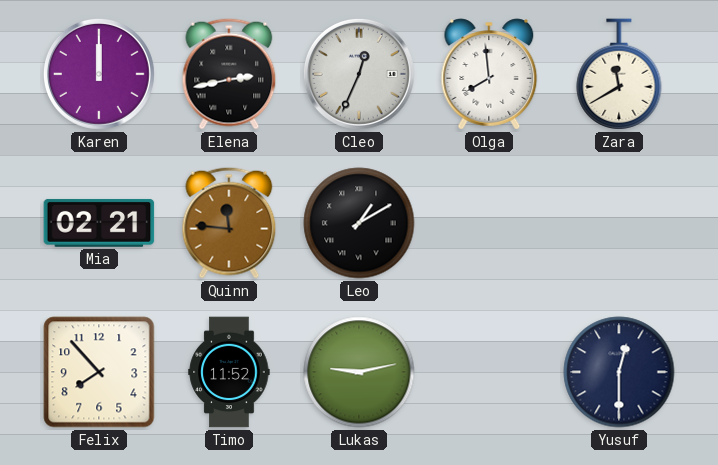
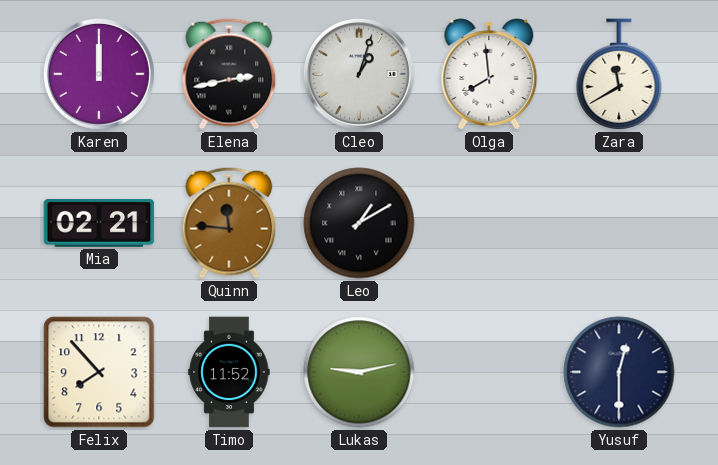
Cleo: 12:34 -> 1:03 (359, 74)
